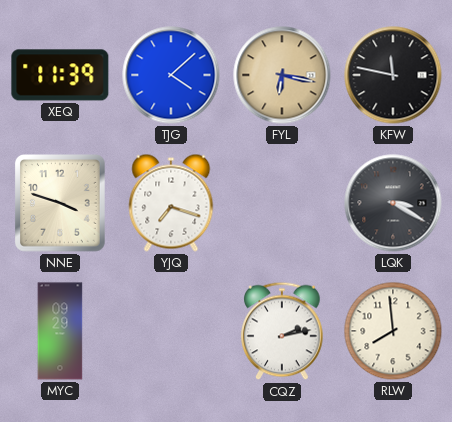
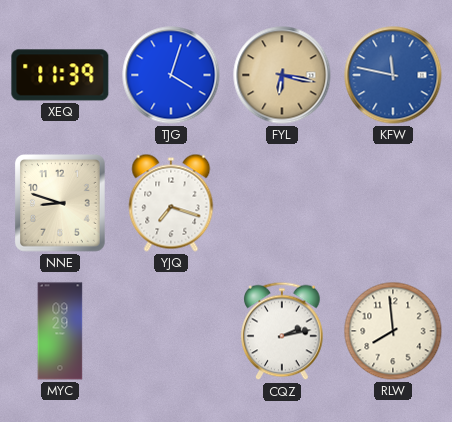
TJG: 4:08 -> 4:03 (171, 75)
KFW dial: black -> blue (393, 75)
NNE: 3:48 -> 8:48 (61, 204)
LQK: 3:20 -> none (393, 203)
